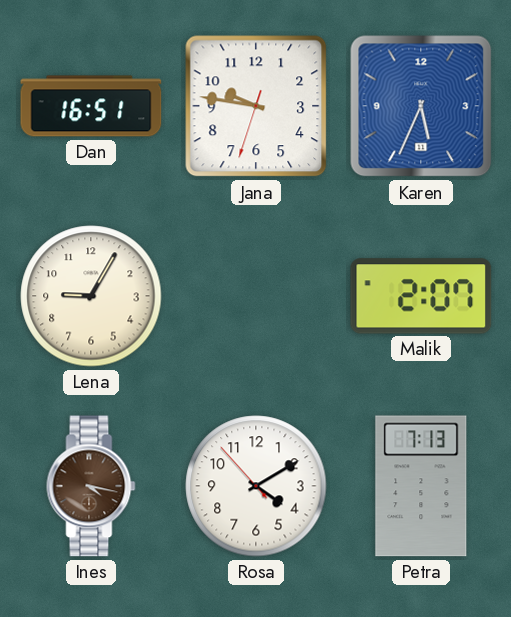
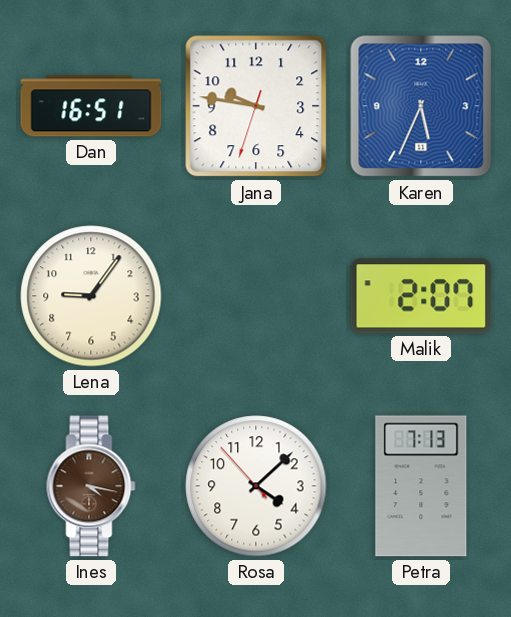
Lena: 9:05 -> 9:06 (91, 296)
Rosa: 4:09 -> 4:07 (256, 486)
